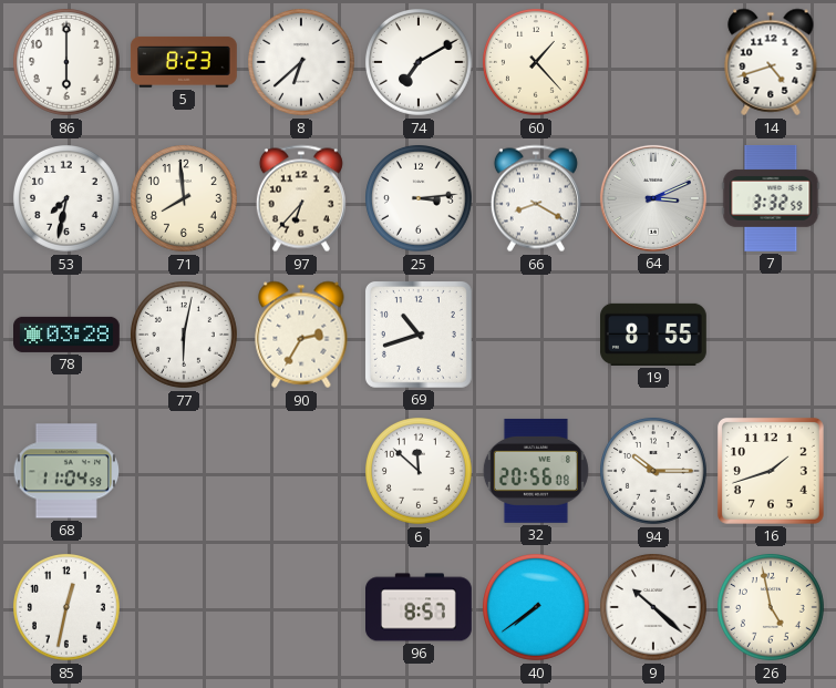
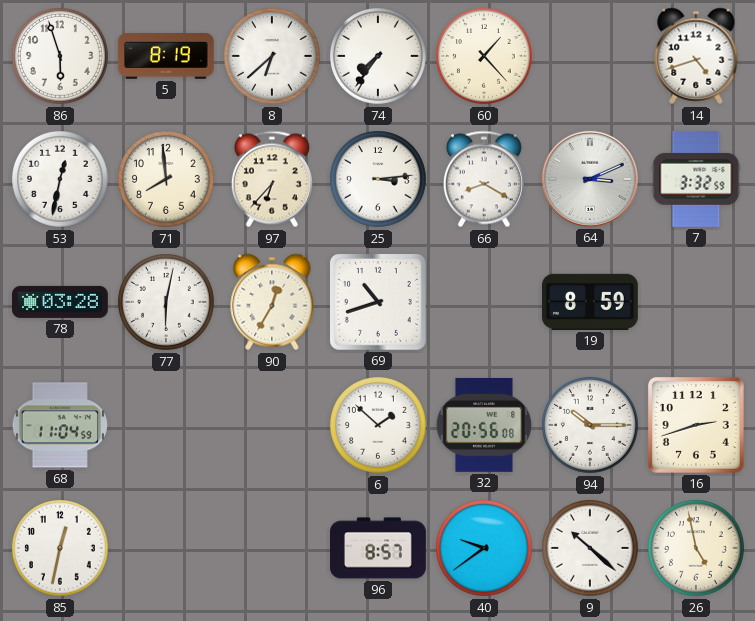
86: 6:00 -> 5:57 (61, 57)
5: 8:23 -> 8:19 (166, 56)
74: 7:10 -> 7:36 (379, 57)
53: 7:32 -> 12:32 (61, 180)
90: 2:35 -> 12:35 (272, 302)
19: 8:55 -> 8:59 (591, 302)
6: 11:52 -> 1:52 (379, 426)
16: 1:42 -> 2:42 (696, 425)
40: 7:39 -> 9:39 (485, 549)
